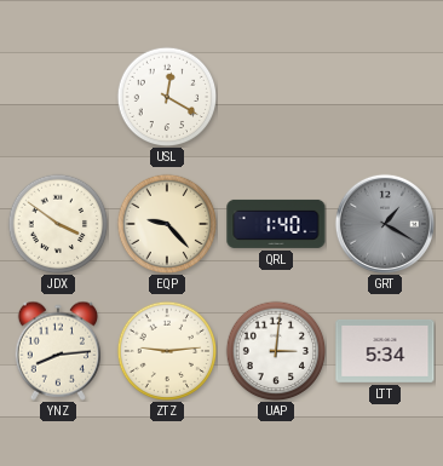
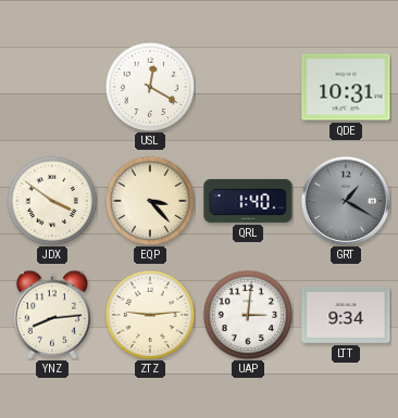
QDE: none -> 10:31 (346, 87)
EQP: 9:23 -> 3:23 (150, 201)
LTT: 5:34 -> 9:34 (346, 315)
